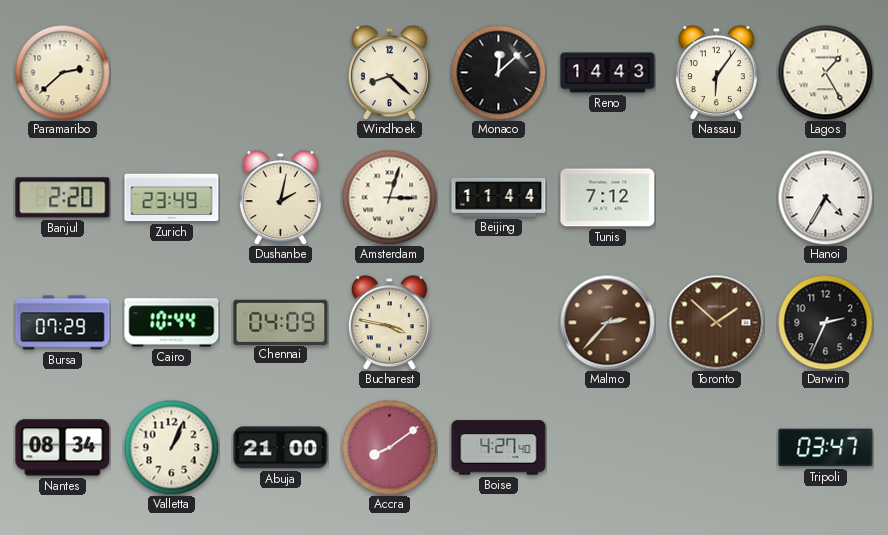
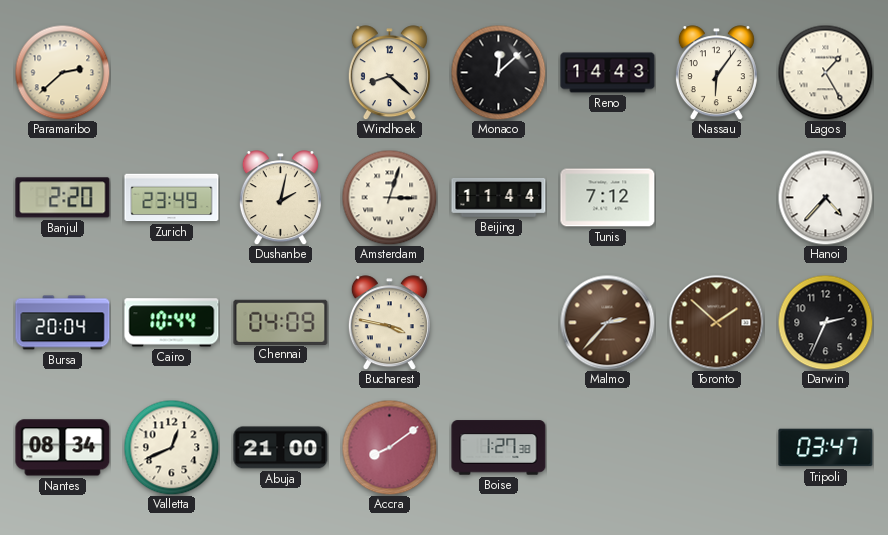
Hanoi: 4:35 -> 4:37 (825, 197)
Bursa: 07:29 -> 20:04 (63, 323)
Valletta: 1:04 -> 12:41 (171, 447)
Boise: 4:27 -> 1:27 (499, 448)
